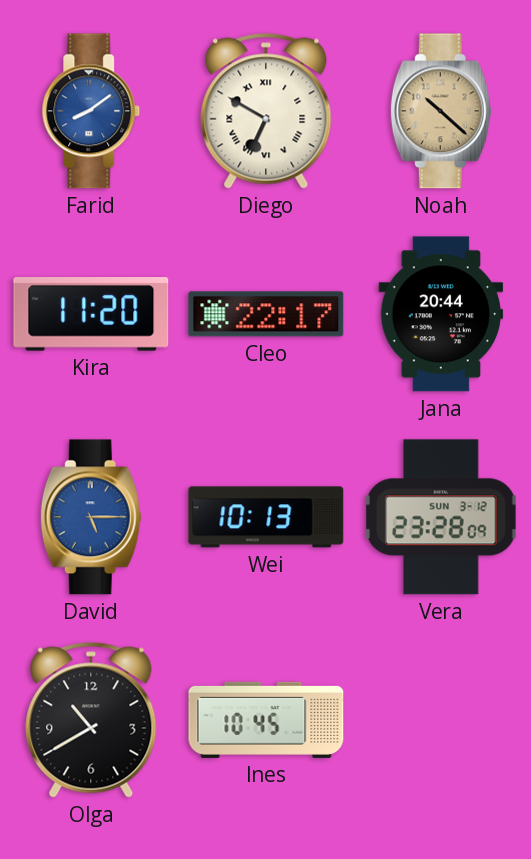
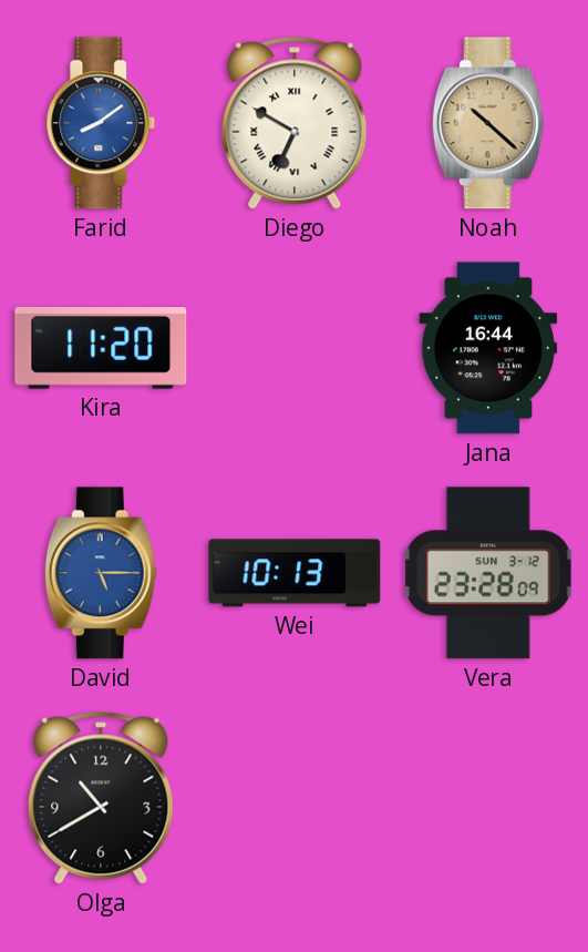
Cleo: 22:17 -> none (266, 314)
Jana: 20:44 -> 16:44 (488, 348)
Ines: 10:45 -> none (266, 720)
